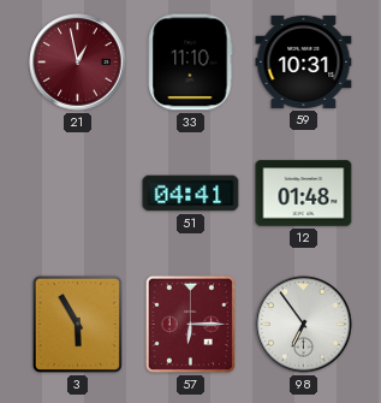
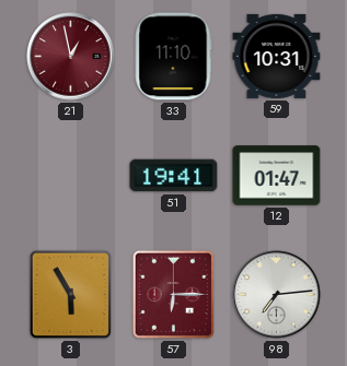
51: 04:41 -> 19:41 (174, 176)
12: 01:48 -> 01:47 (277, 176)
98: 6:54 -> 7:14 (277, 295)
